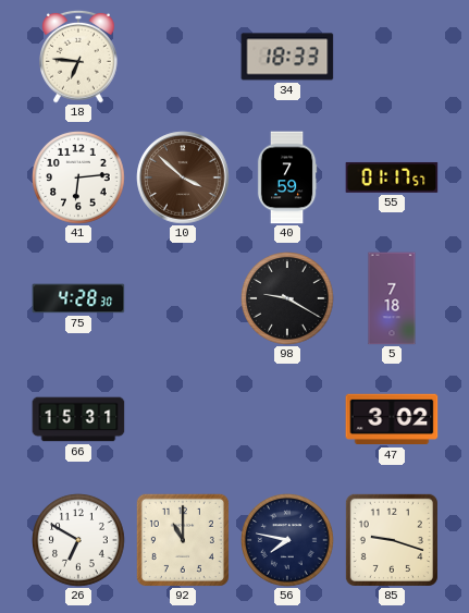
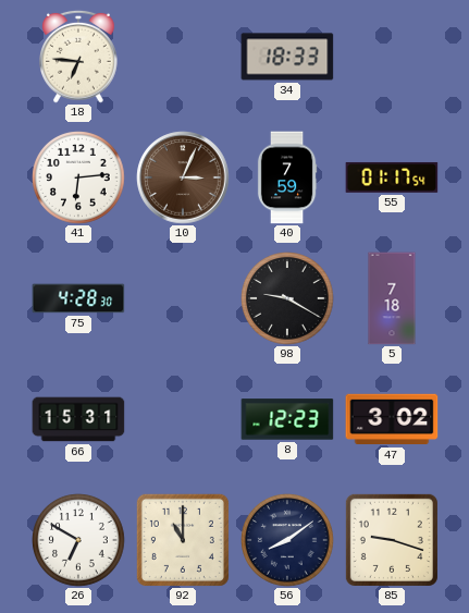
10: 3:52 -> 3:04 (183, 177)
55: 01:17:57 -> 01:17:54 (392, 177)
8: none -> 12:23 (287, 419)
56: 7:47 -> 8:09 (287, 540)
